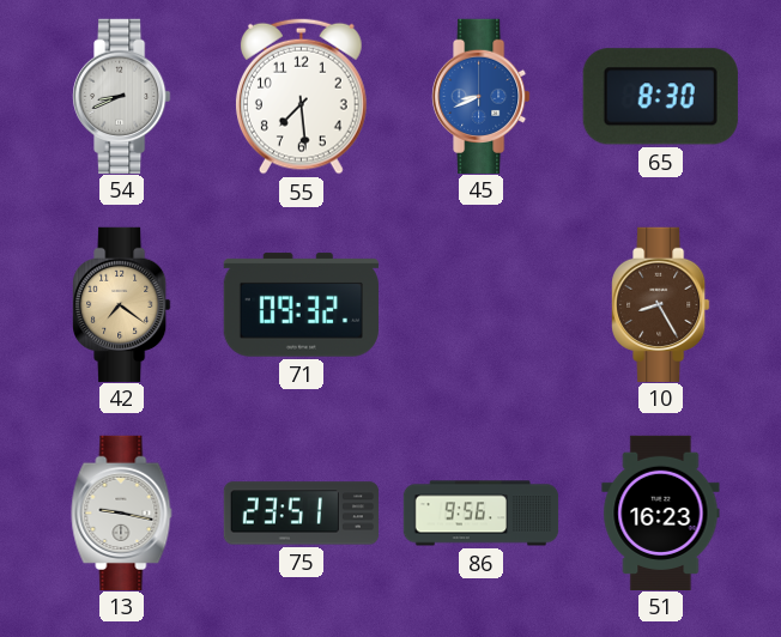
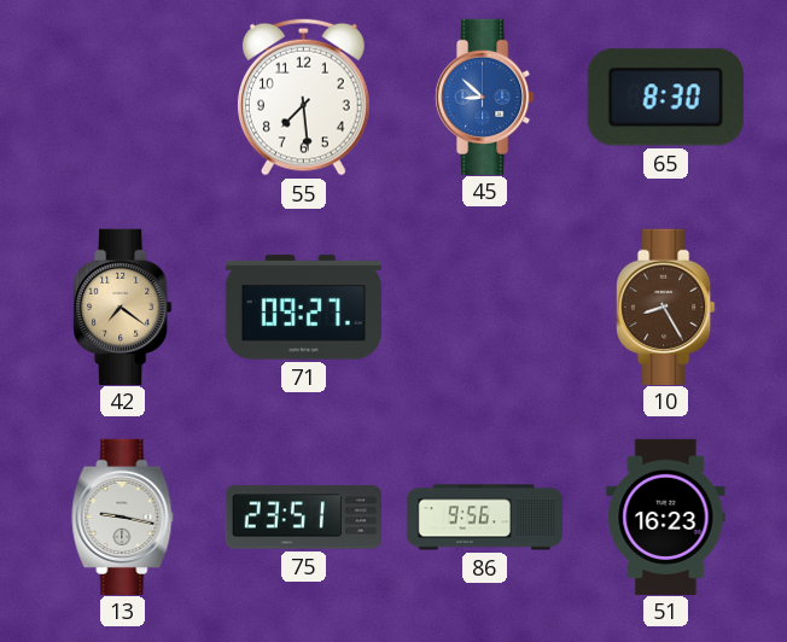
54: 8:41 -> none (122, 96)
45: 8:41 -> 8:52 (485, 97)
71: 09:32 -> 09:27 (303, 308)
